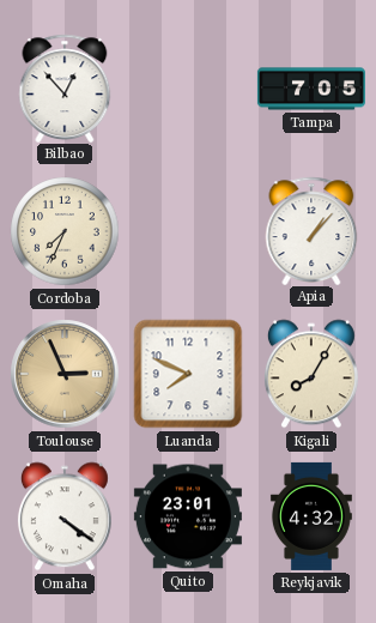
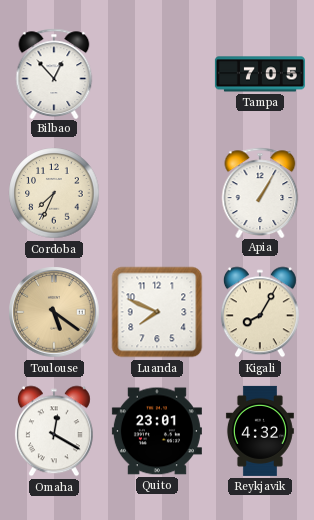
Apia: 1:07 -> 1:05 (260, 192)
Toulouse: 2:56 -> 5:21 (54, 312)
Omaha: 4:21 -> 12:20 (54, 431)
